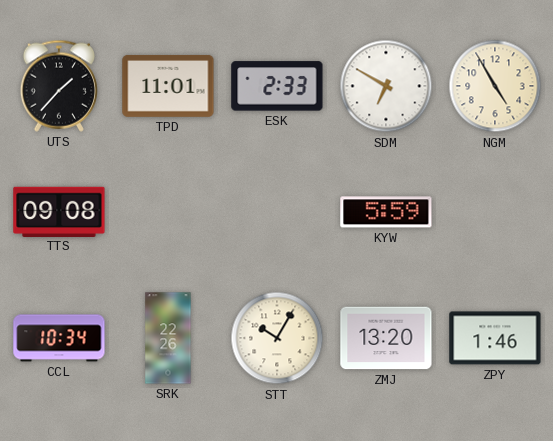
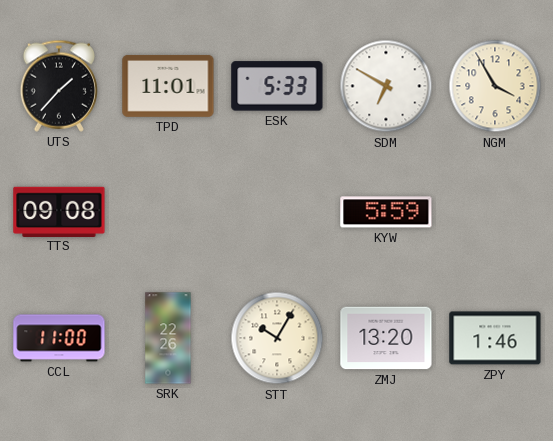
ESK: 2:33 -> 5:33 (277, 86)
NGM: 4:55 -> 3:55 (495, 86)
CCL: 10:34 -> 11:00 (59, 338)
